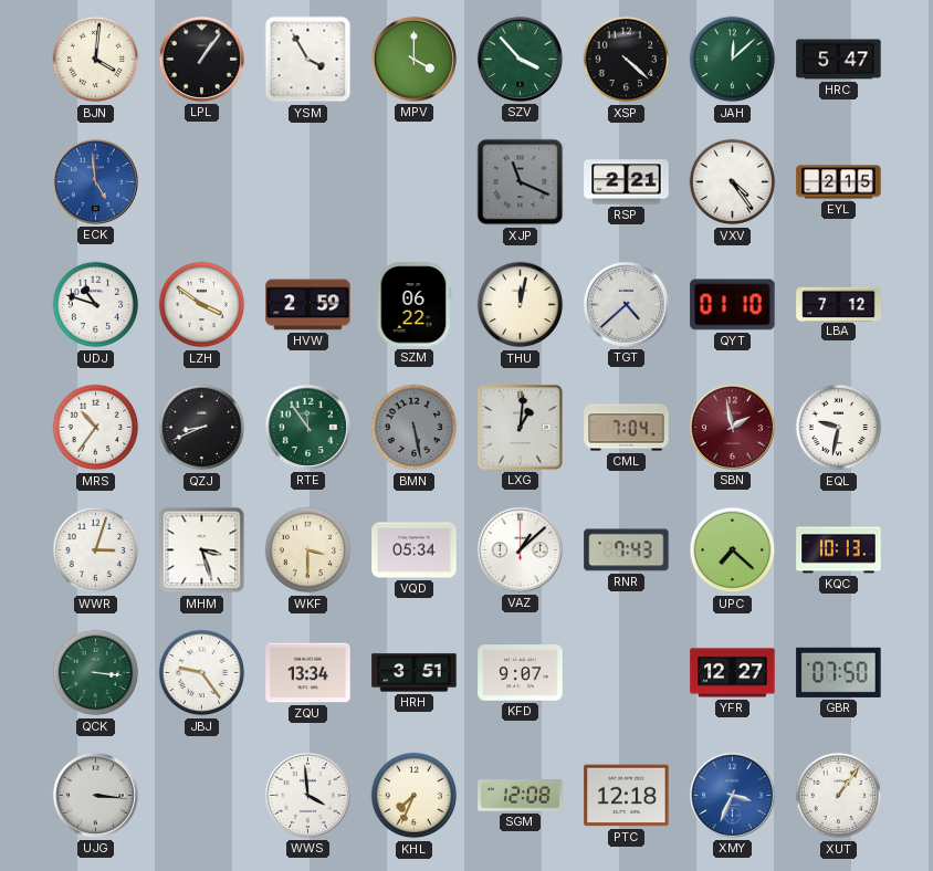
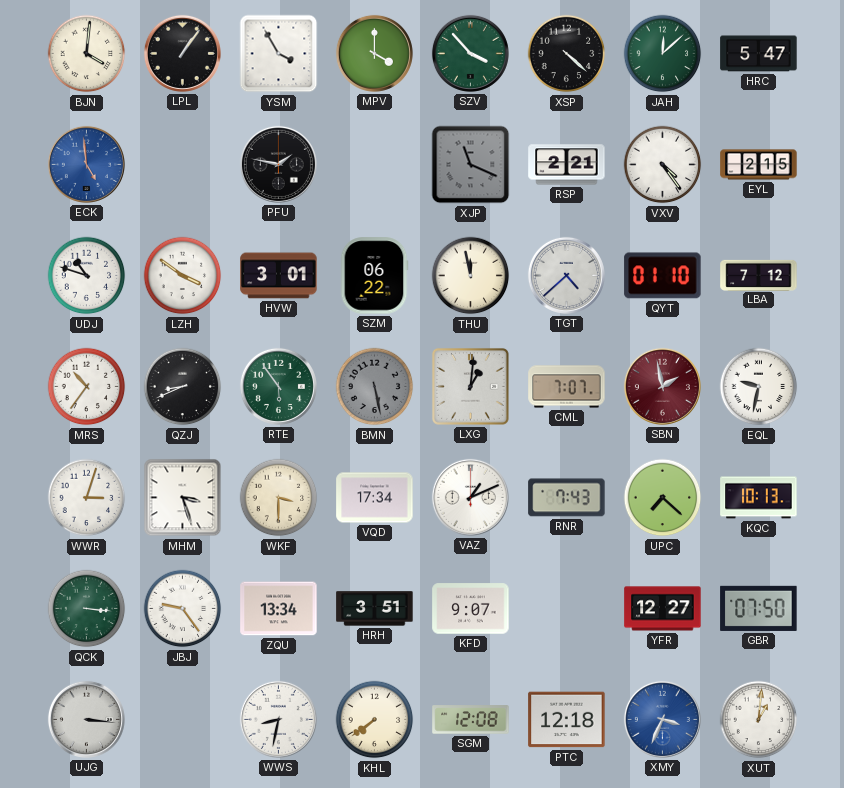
PFU: none -> 1:47 (278, 164)
HVW: 2:59 -> 3:01 (279, 276)
THU: 12:02 -> 11:58 (471, 276)
RTE: 11:54 -> 5:54 (278, 386)
CML: 7:04 -> 7:07 (567, 387)
VQD: 05:34 -> 17:34 (375, 498)
VAZ: 1:08 -> 1:11 (470, 497)
WWS: 3:59 -> 8:32 (278, 719)
KHL: 7:34 -> 7:39 (375, 720)
XUT: 1:06 -> 1:01 (759, 720)
